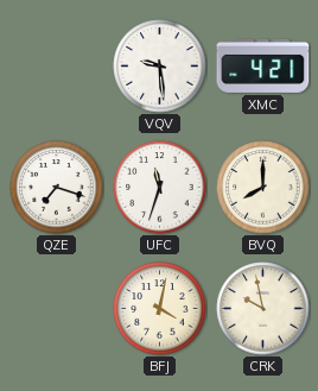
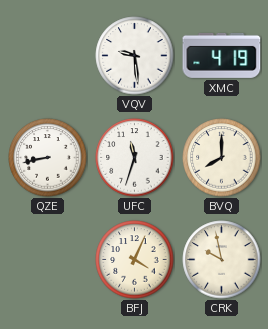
XMC: 4:21 -> 4:19 (222, 55)
QZE: 7:18 -> 8:43 (48, 158)
BFJ: 4:02 -> 4:04 (135, 260)
